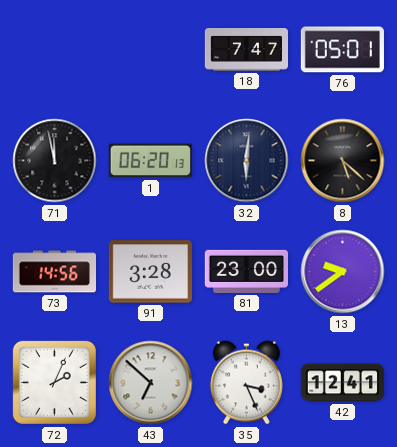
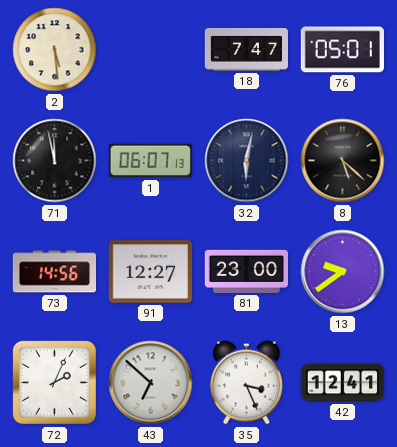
2: none -> 5:29 (55, 50)
1: 06:20 -> 06:07 (150, 161)
32: 6:01 -> 6:02 (247, 161)
91: 3:28 -> 12:27 (150, 272)
